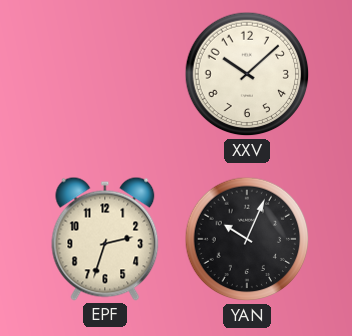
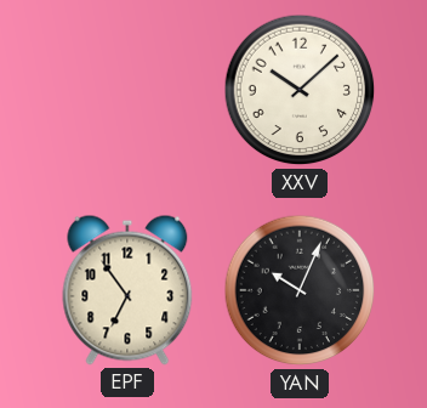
EPF: 2:33 -> 6:54 (127, 290)
